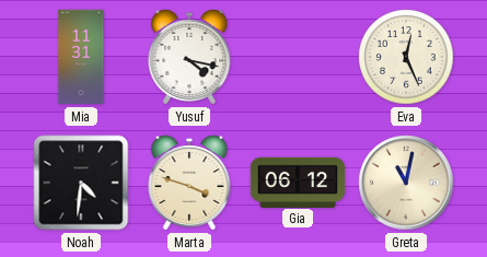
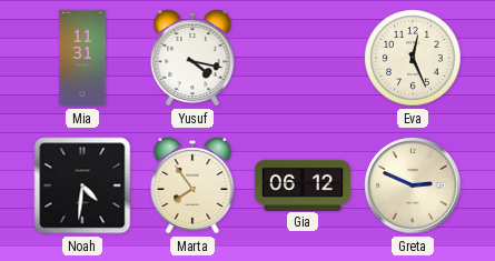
Marta: 3:48 -> 7:54 (192, 187)
Greta: 11:02 -> 2:49 (413, 185)
